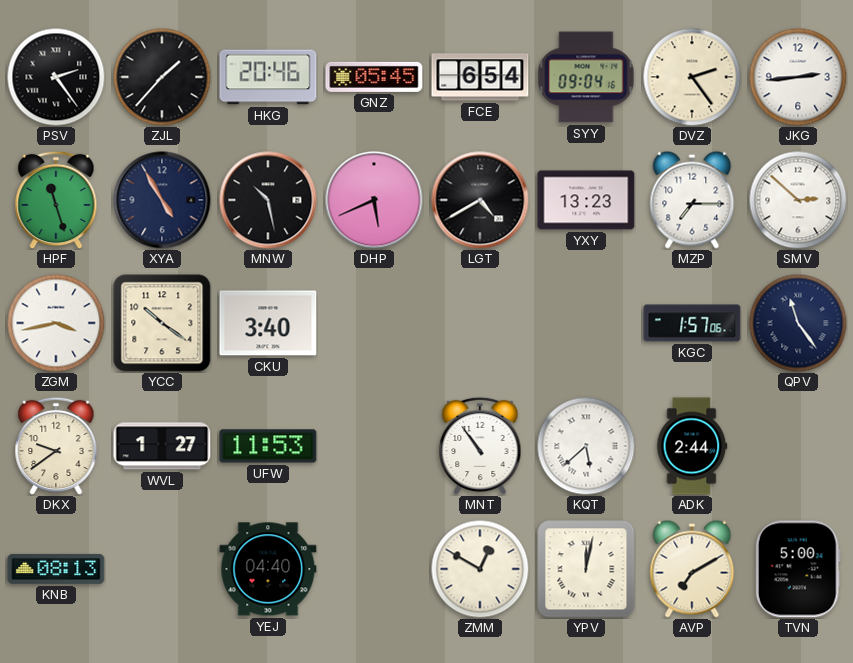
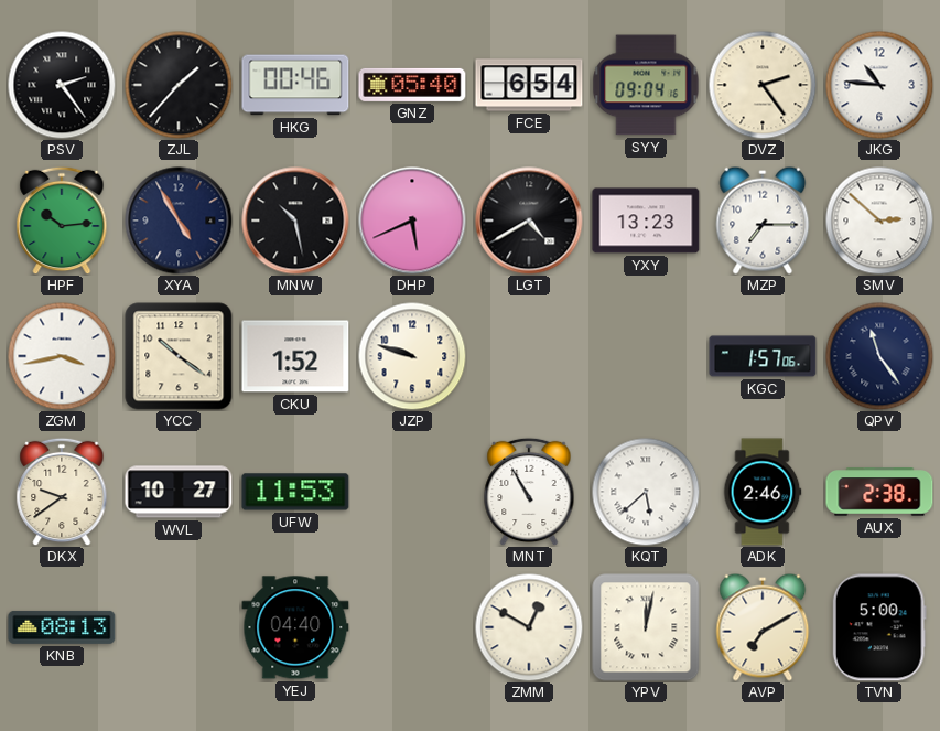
HKG: 20:46 -> 00:46 (295, 85)
GNZ: 05:45 -> 05:40 (412, 85)
JKG: 2:44 -> 10:46 (879, 85)
HPF: 11:27 -> 10:14 (62, 221)
CKU: 3:40 -> 1:52 (295, 356)
JZP: none -> 9:48 (412, 356)
WVL: 1:27 -> 10:27 (179, 492)
MNT: 10:54 -> 10:55 (529, 492)
ADK: 2:44 -> 2:46 (763, 492)
AUX: none -> 2:38 (879, 492)
